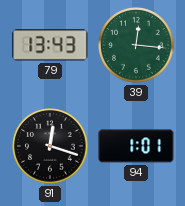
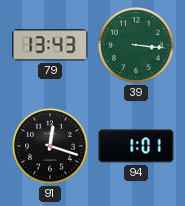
39: 12:16 -> 3:16 (136, 45)
